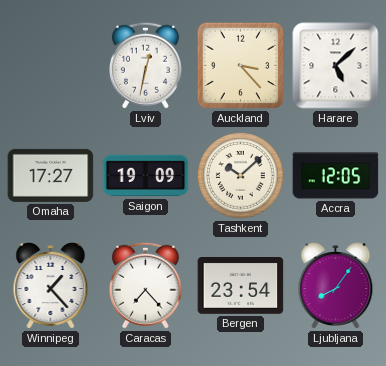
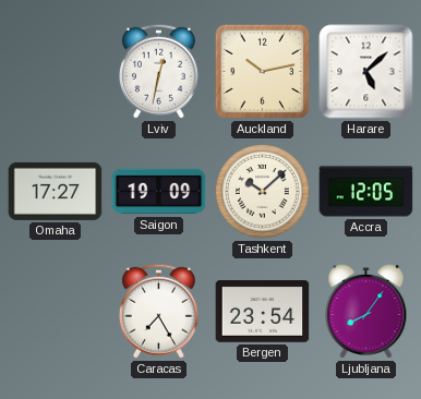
Auckland: 3:23 -> 10:13 (263, 72)
Winnipeg: 1:23 -> none (51, 286)
Caracas: 7:23 -> 7:25 (158, 311)
